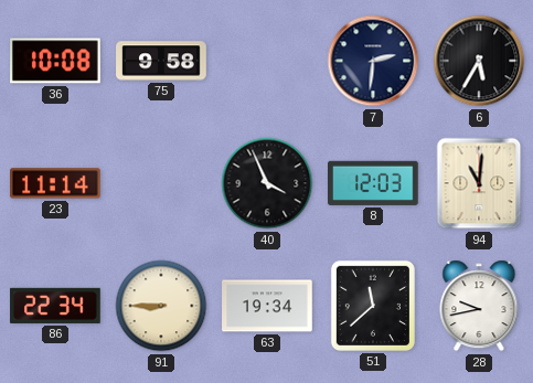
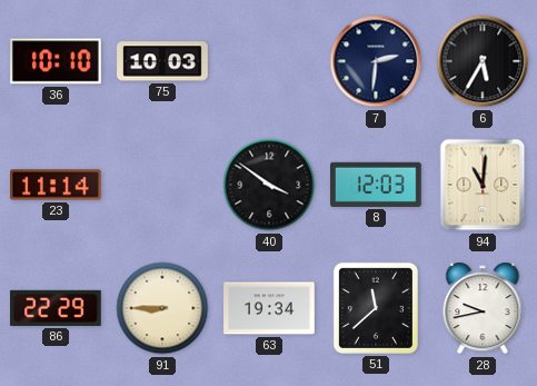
36: 10:08 -> 10:10 (57, 61)
75: 9:58 -> 10:03 (162, 61)
40: 3:56 -> 3:51 (269, 185)
86: 22:34 -> 22:29 (56, 308)
